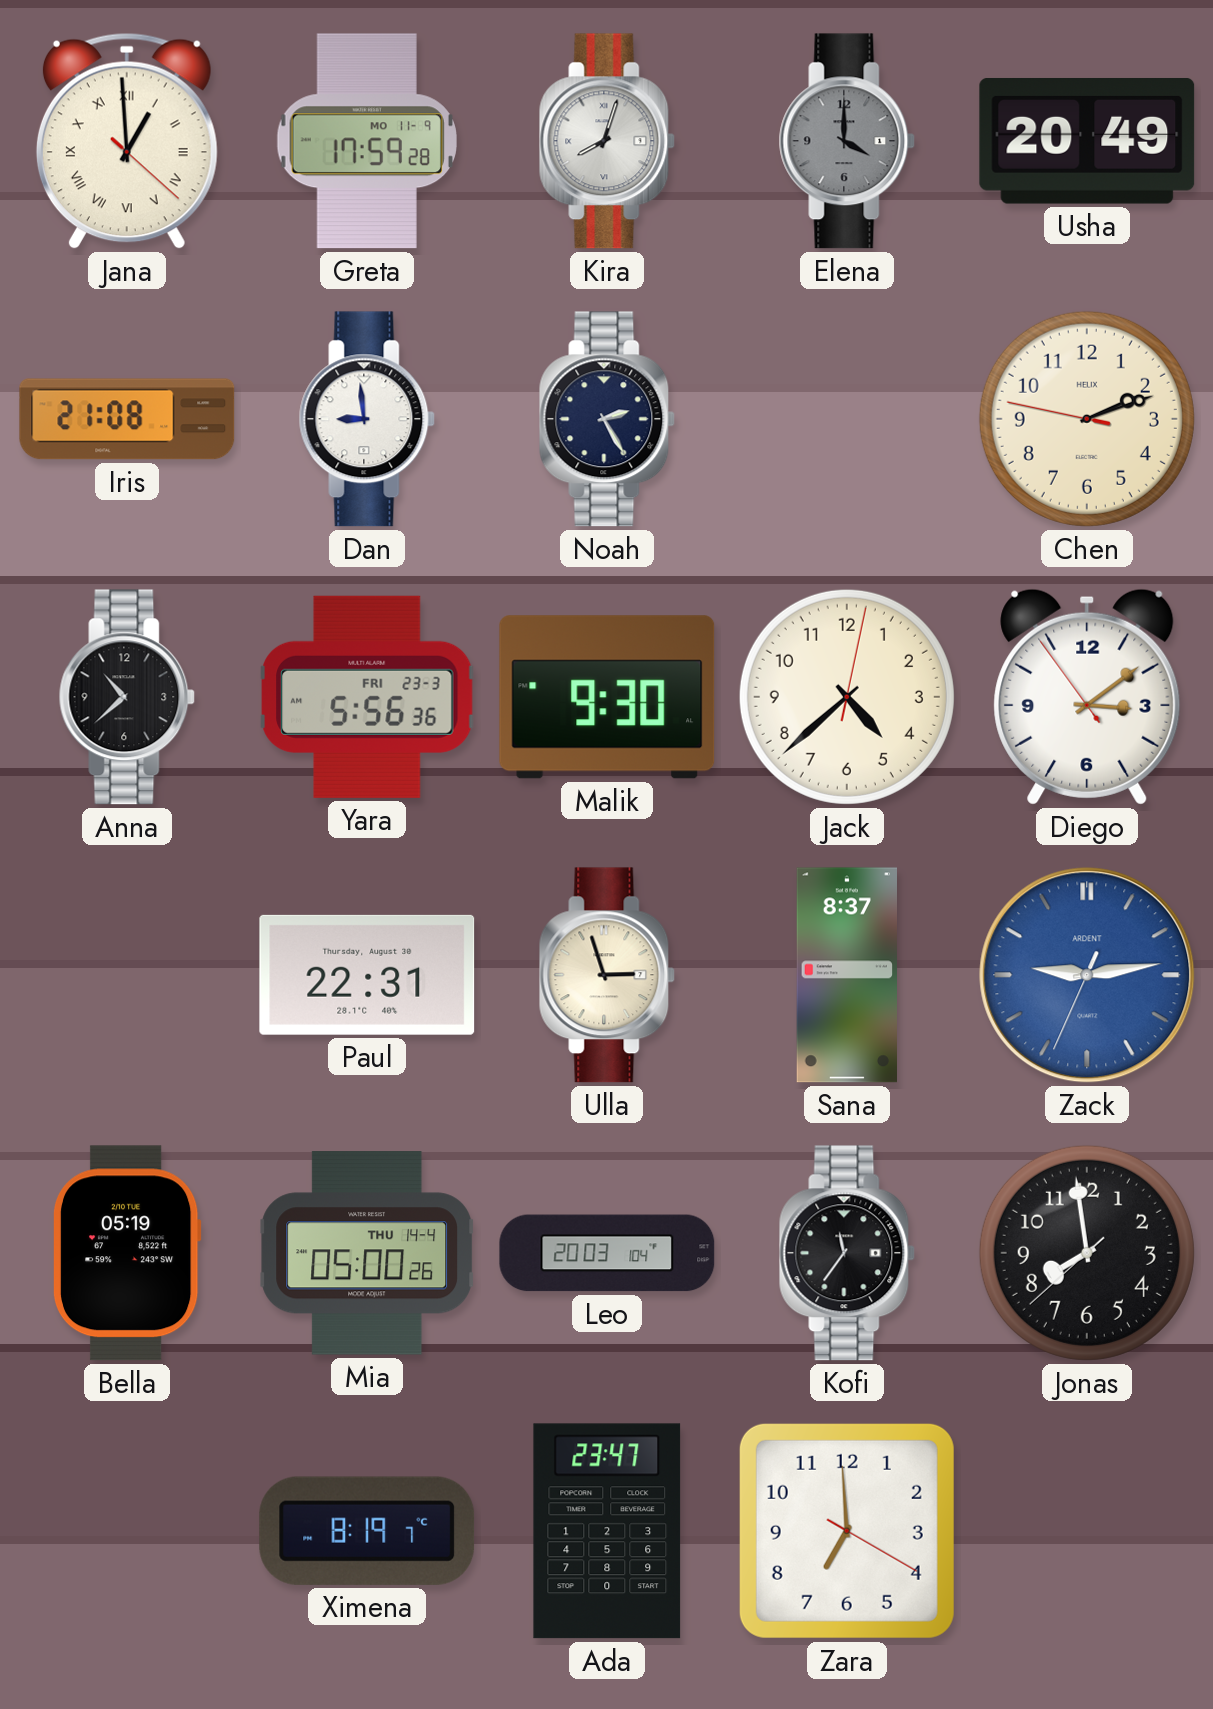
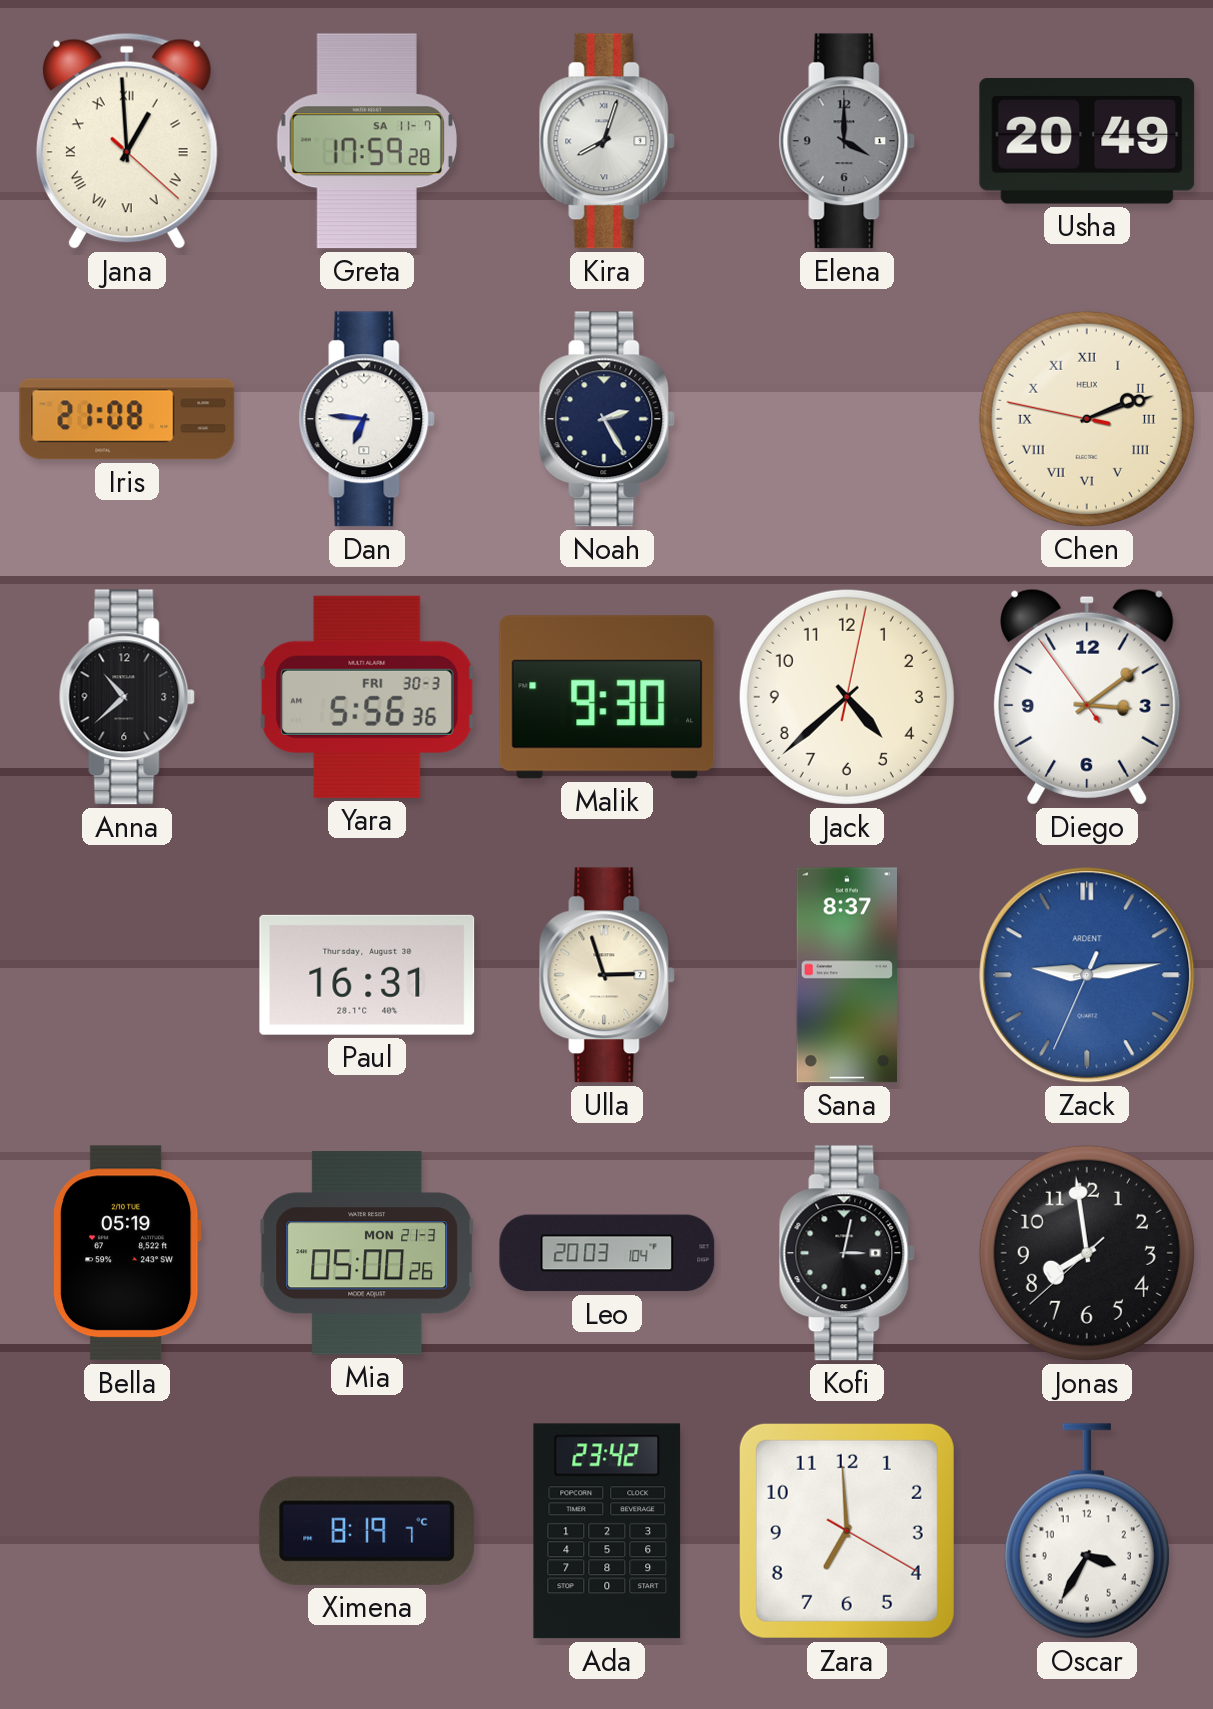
Greta date: MO 11-9 -> SA 11-7 (367, 141)
Dan: 8:59 -> 6:46 (367, 419)
Chen numerals: Arabic -> Roman (1087, 419)
Yara date: FRI 23-3 -> FRI 30-3 (367, 697)
Paul: 22:31 -> 16:31 (367, 975)
Mia date: THU 14-4 -> MON 21-3 (368, 1253)
Kofi: 11:36 -> 3:02 (847, 1253)
Ada: 23:47 -> 23:42 (607, 1531)
Oscar: none -> 3:35 (1087, 1531)
